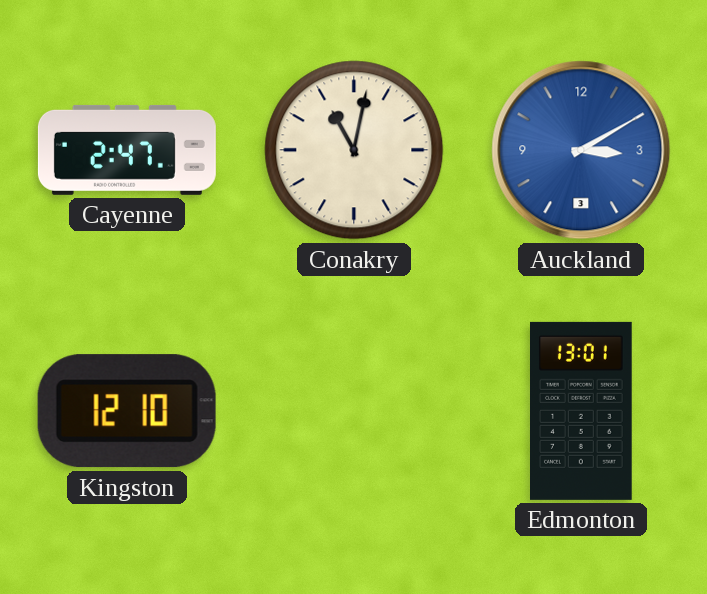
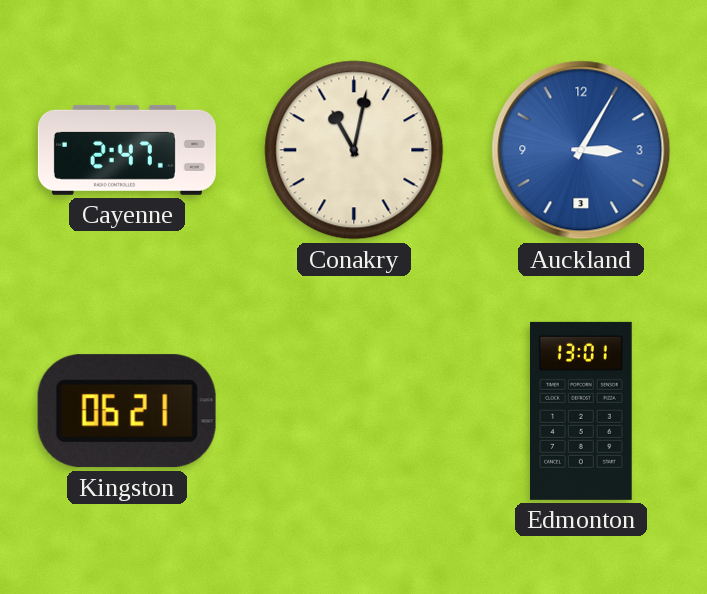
Auckland: 3:10 -> 3:05 (581, 150)
Kingston: 12:10 -> 06:21 (127, 411)
